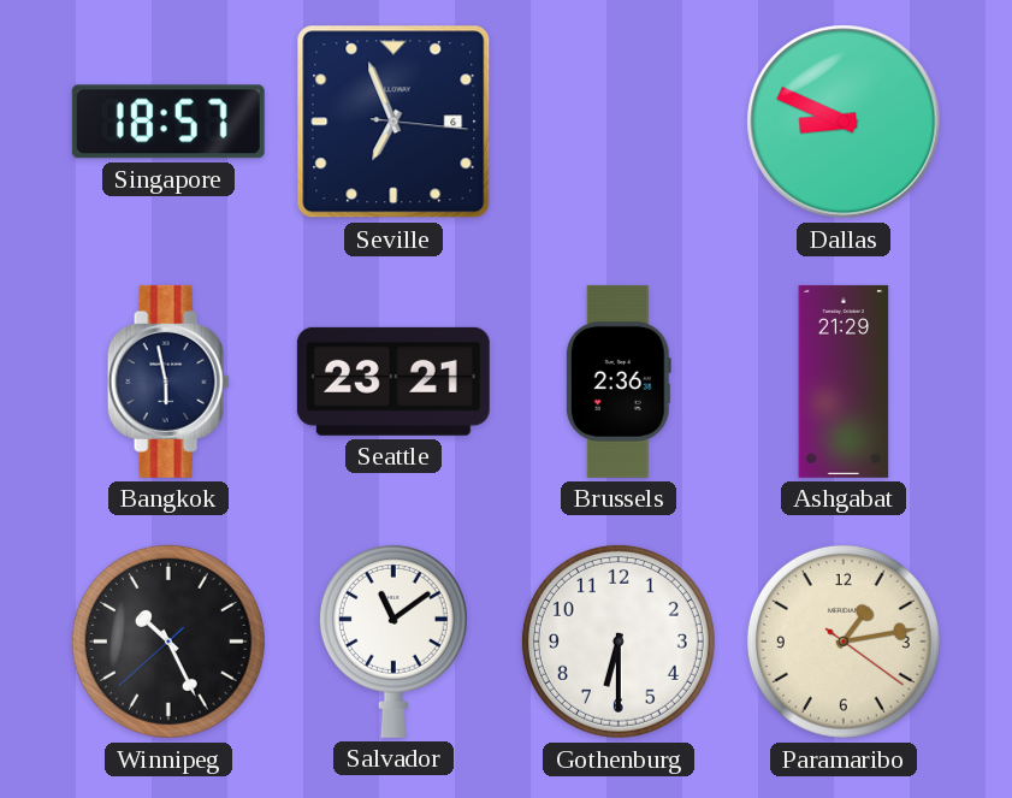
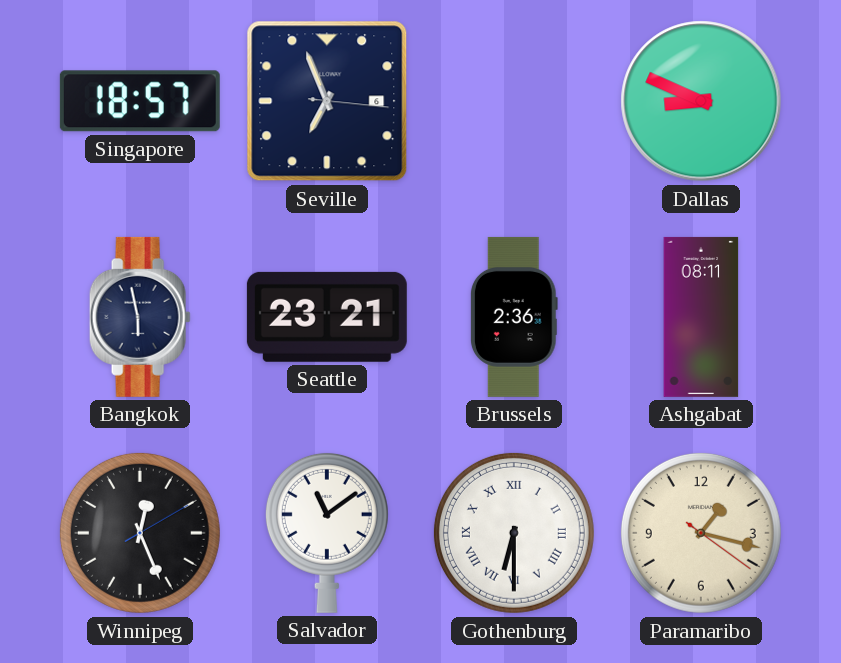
Ashgabat: 21:29 -> 08:11 (701, 317)
Winnipeg: 10:25 -> 12:26 (140, 533)
Gothenburg numerals: Arabic -> Roman (514, 533)
Paramaribo: 1:13 -> 1:17 (701, 533)
